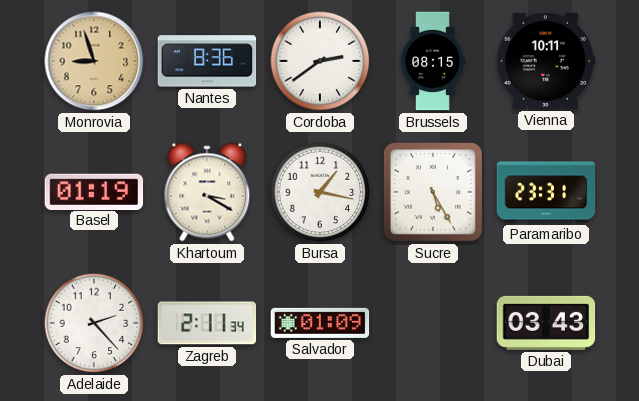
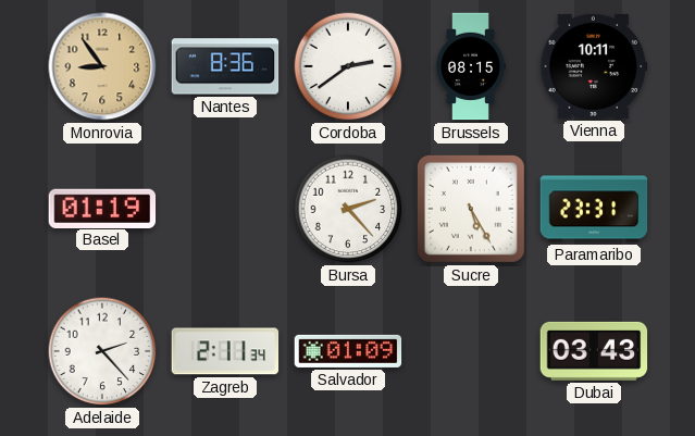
Monrovia: 8:57 -> 8:54 (102, 66)
Khartoum: 3:20 -> none (207, 192)
Bursa: 1:17 -> 2:23 (348, 209)
